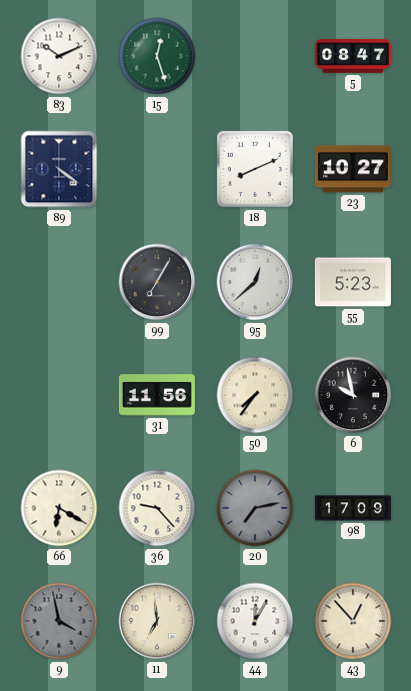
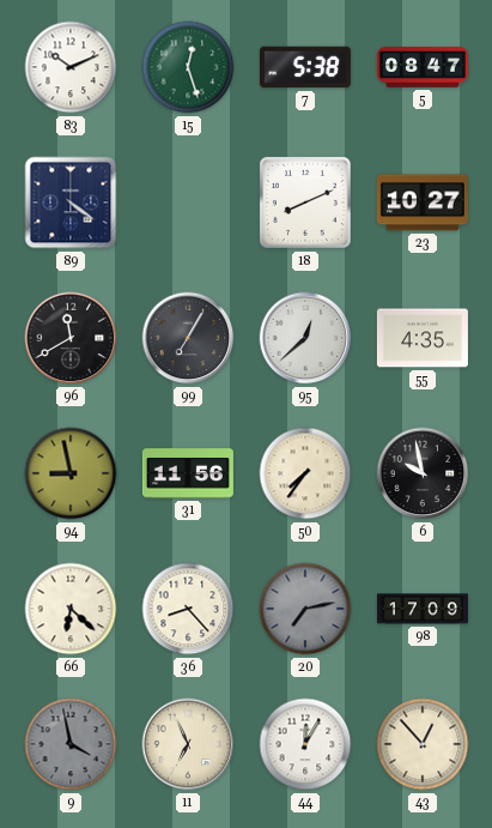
7: none -> 5:38 (305, 67)
96: none -> 11:40 (71, 338)
55: 5:23 -> 4:35 (423, 338)
94: none -> 8:58 (71, 473)
66: 6:20 -> 6:22 (71, 609)
36: 9:23 -> 8:23 (188, 609)
11: 6:59 -> 6:56 (188, 744)
